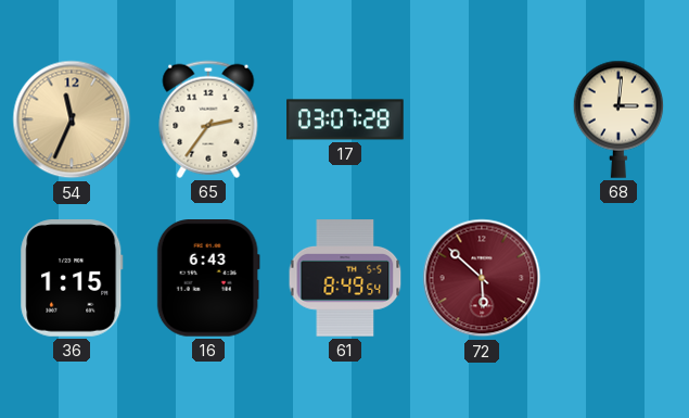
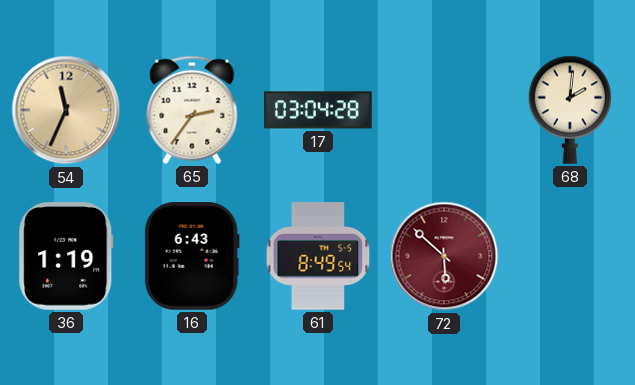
17: 03:07 -> 03:04 (318, 110)
68: 3:01 -> 2:01 (570, 110)
36: 1:15 -> 1:19 (66, 256)
